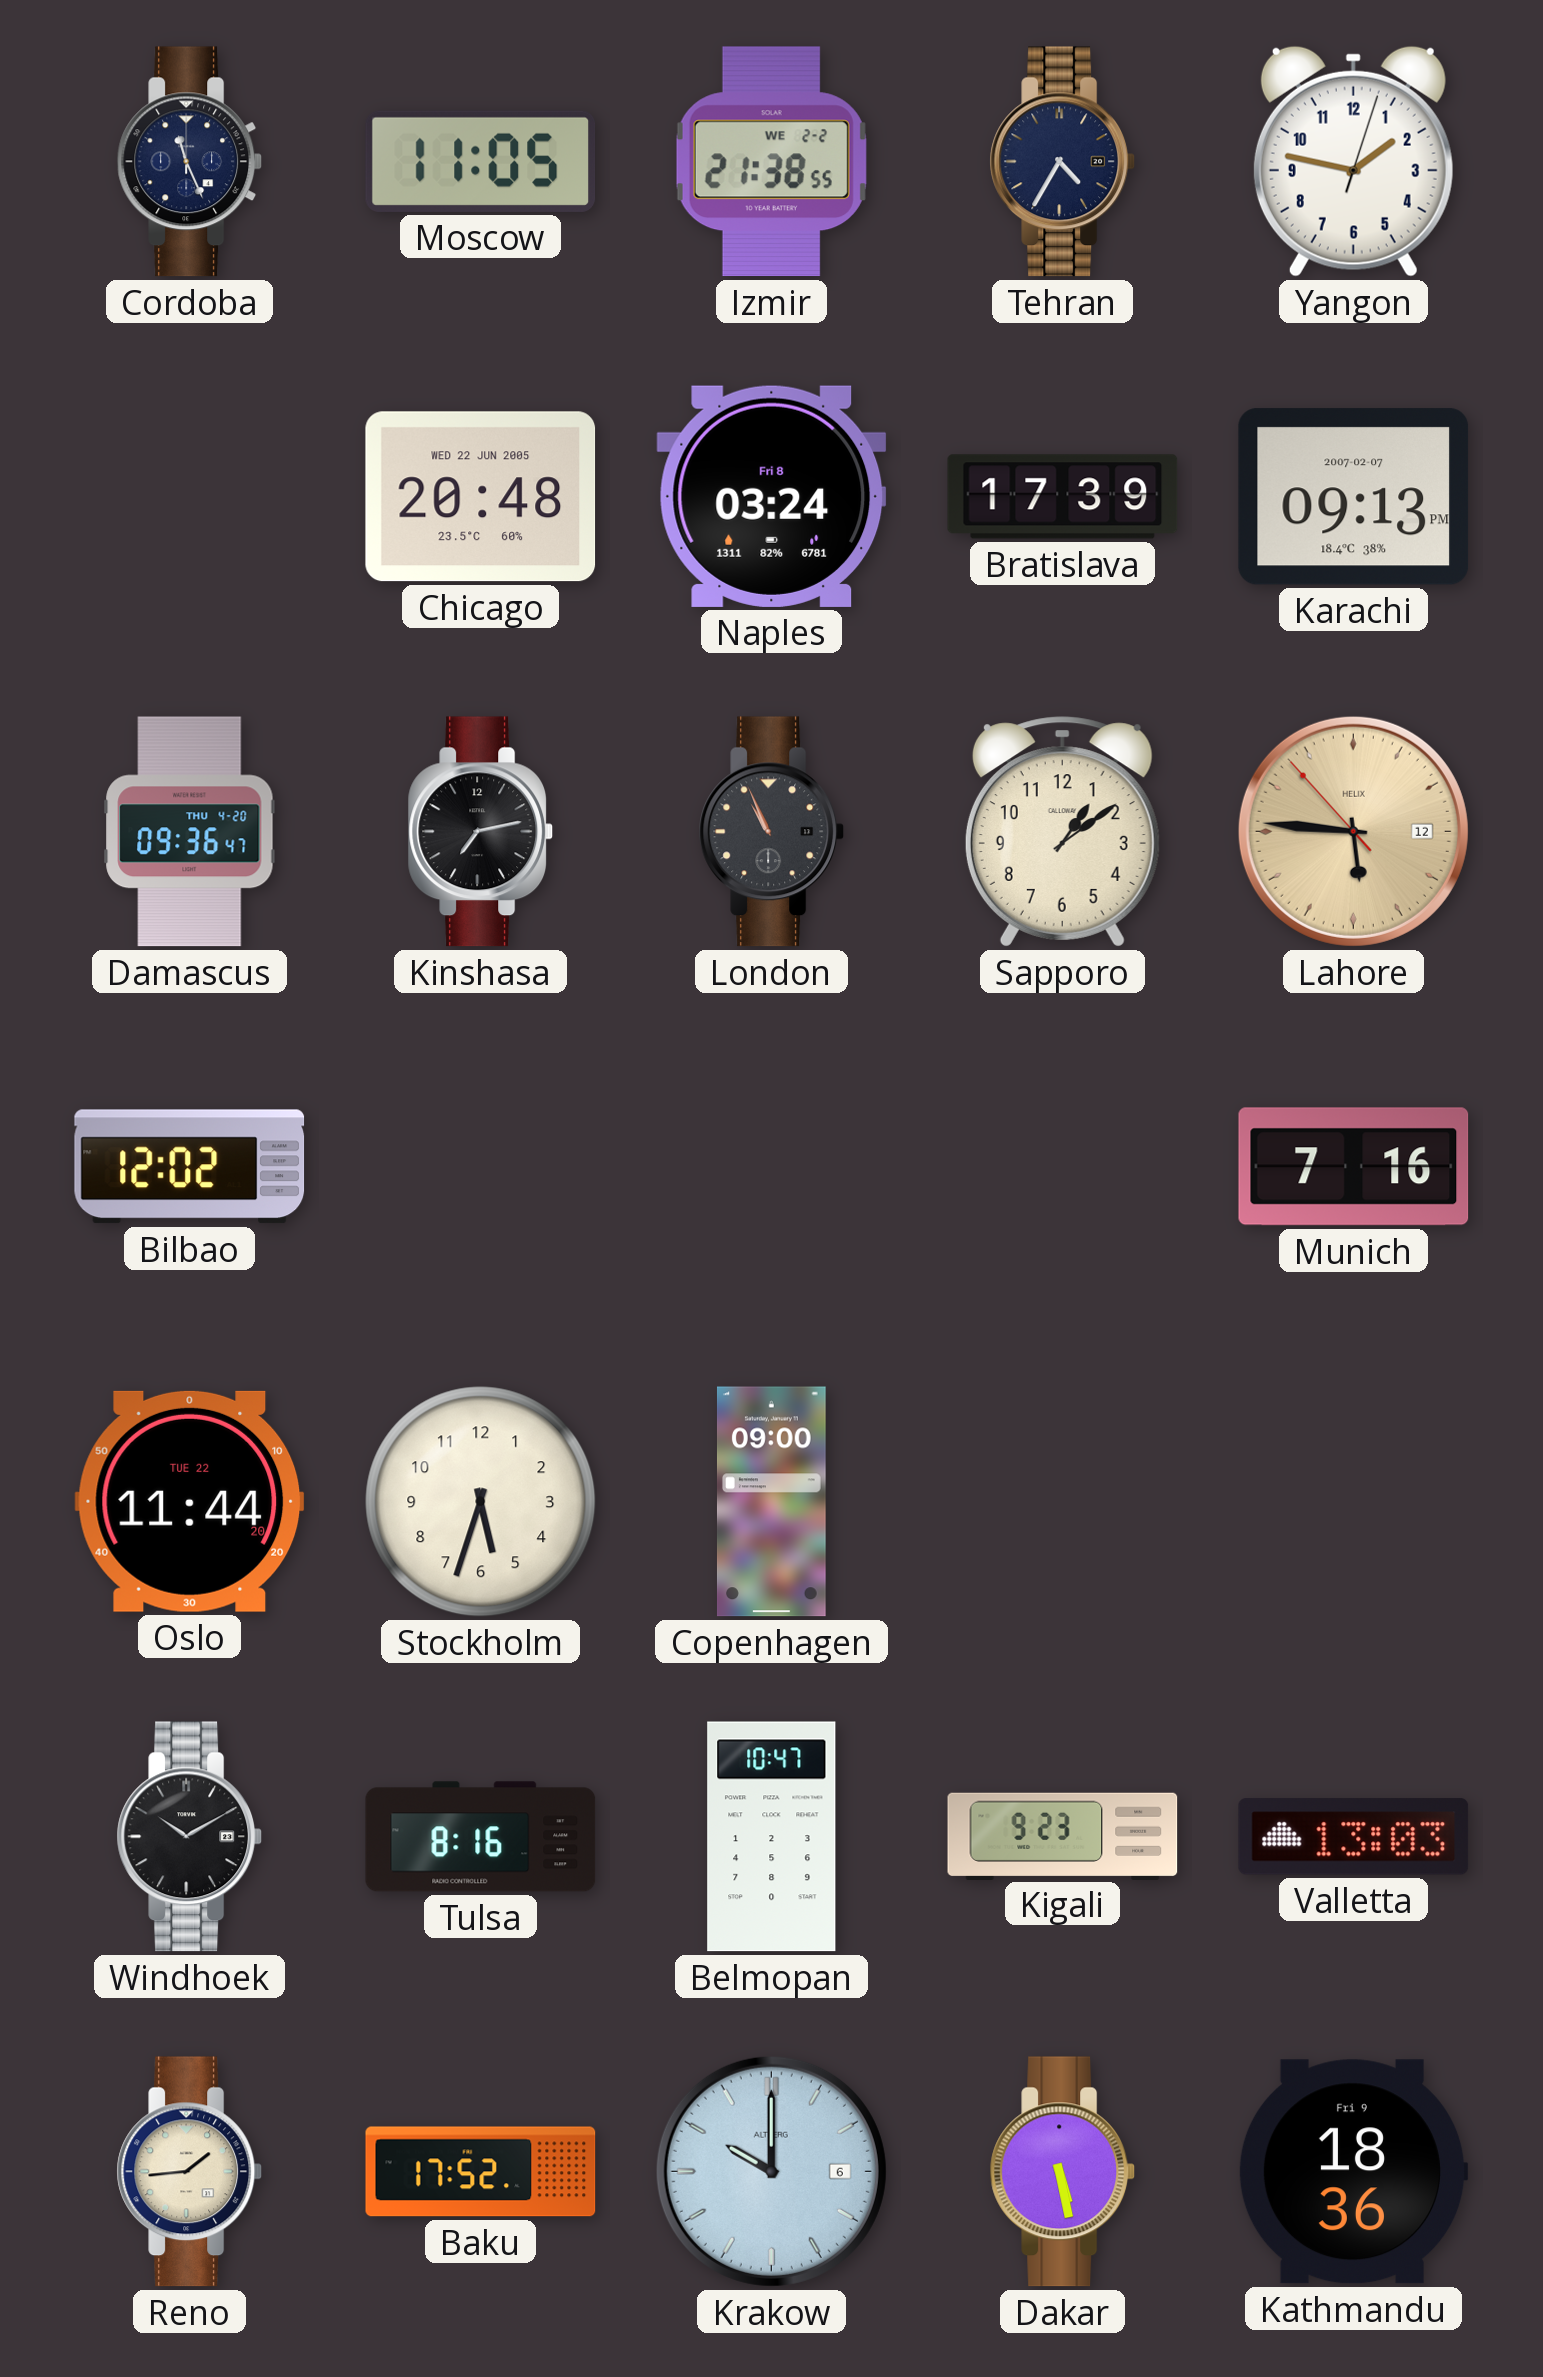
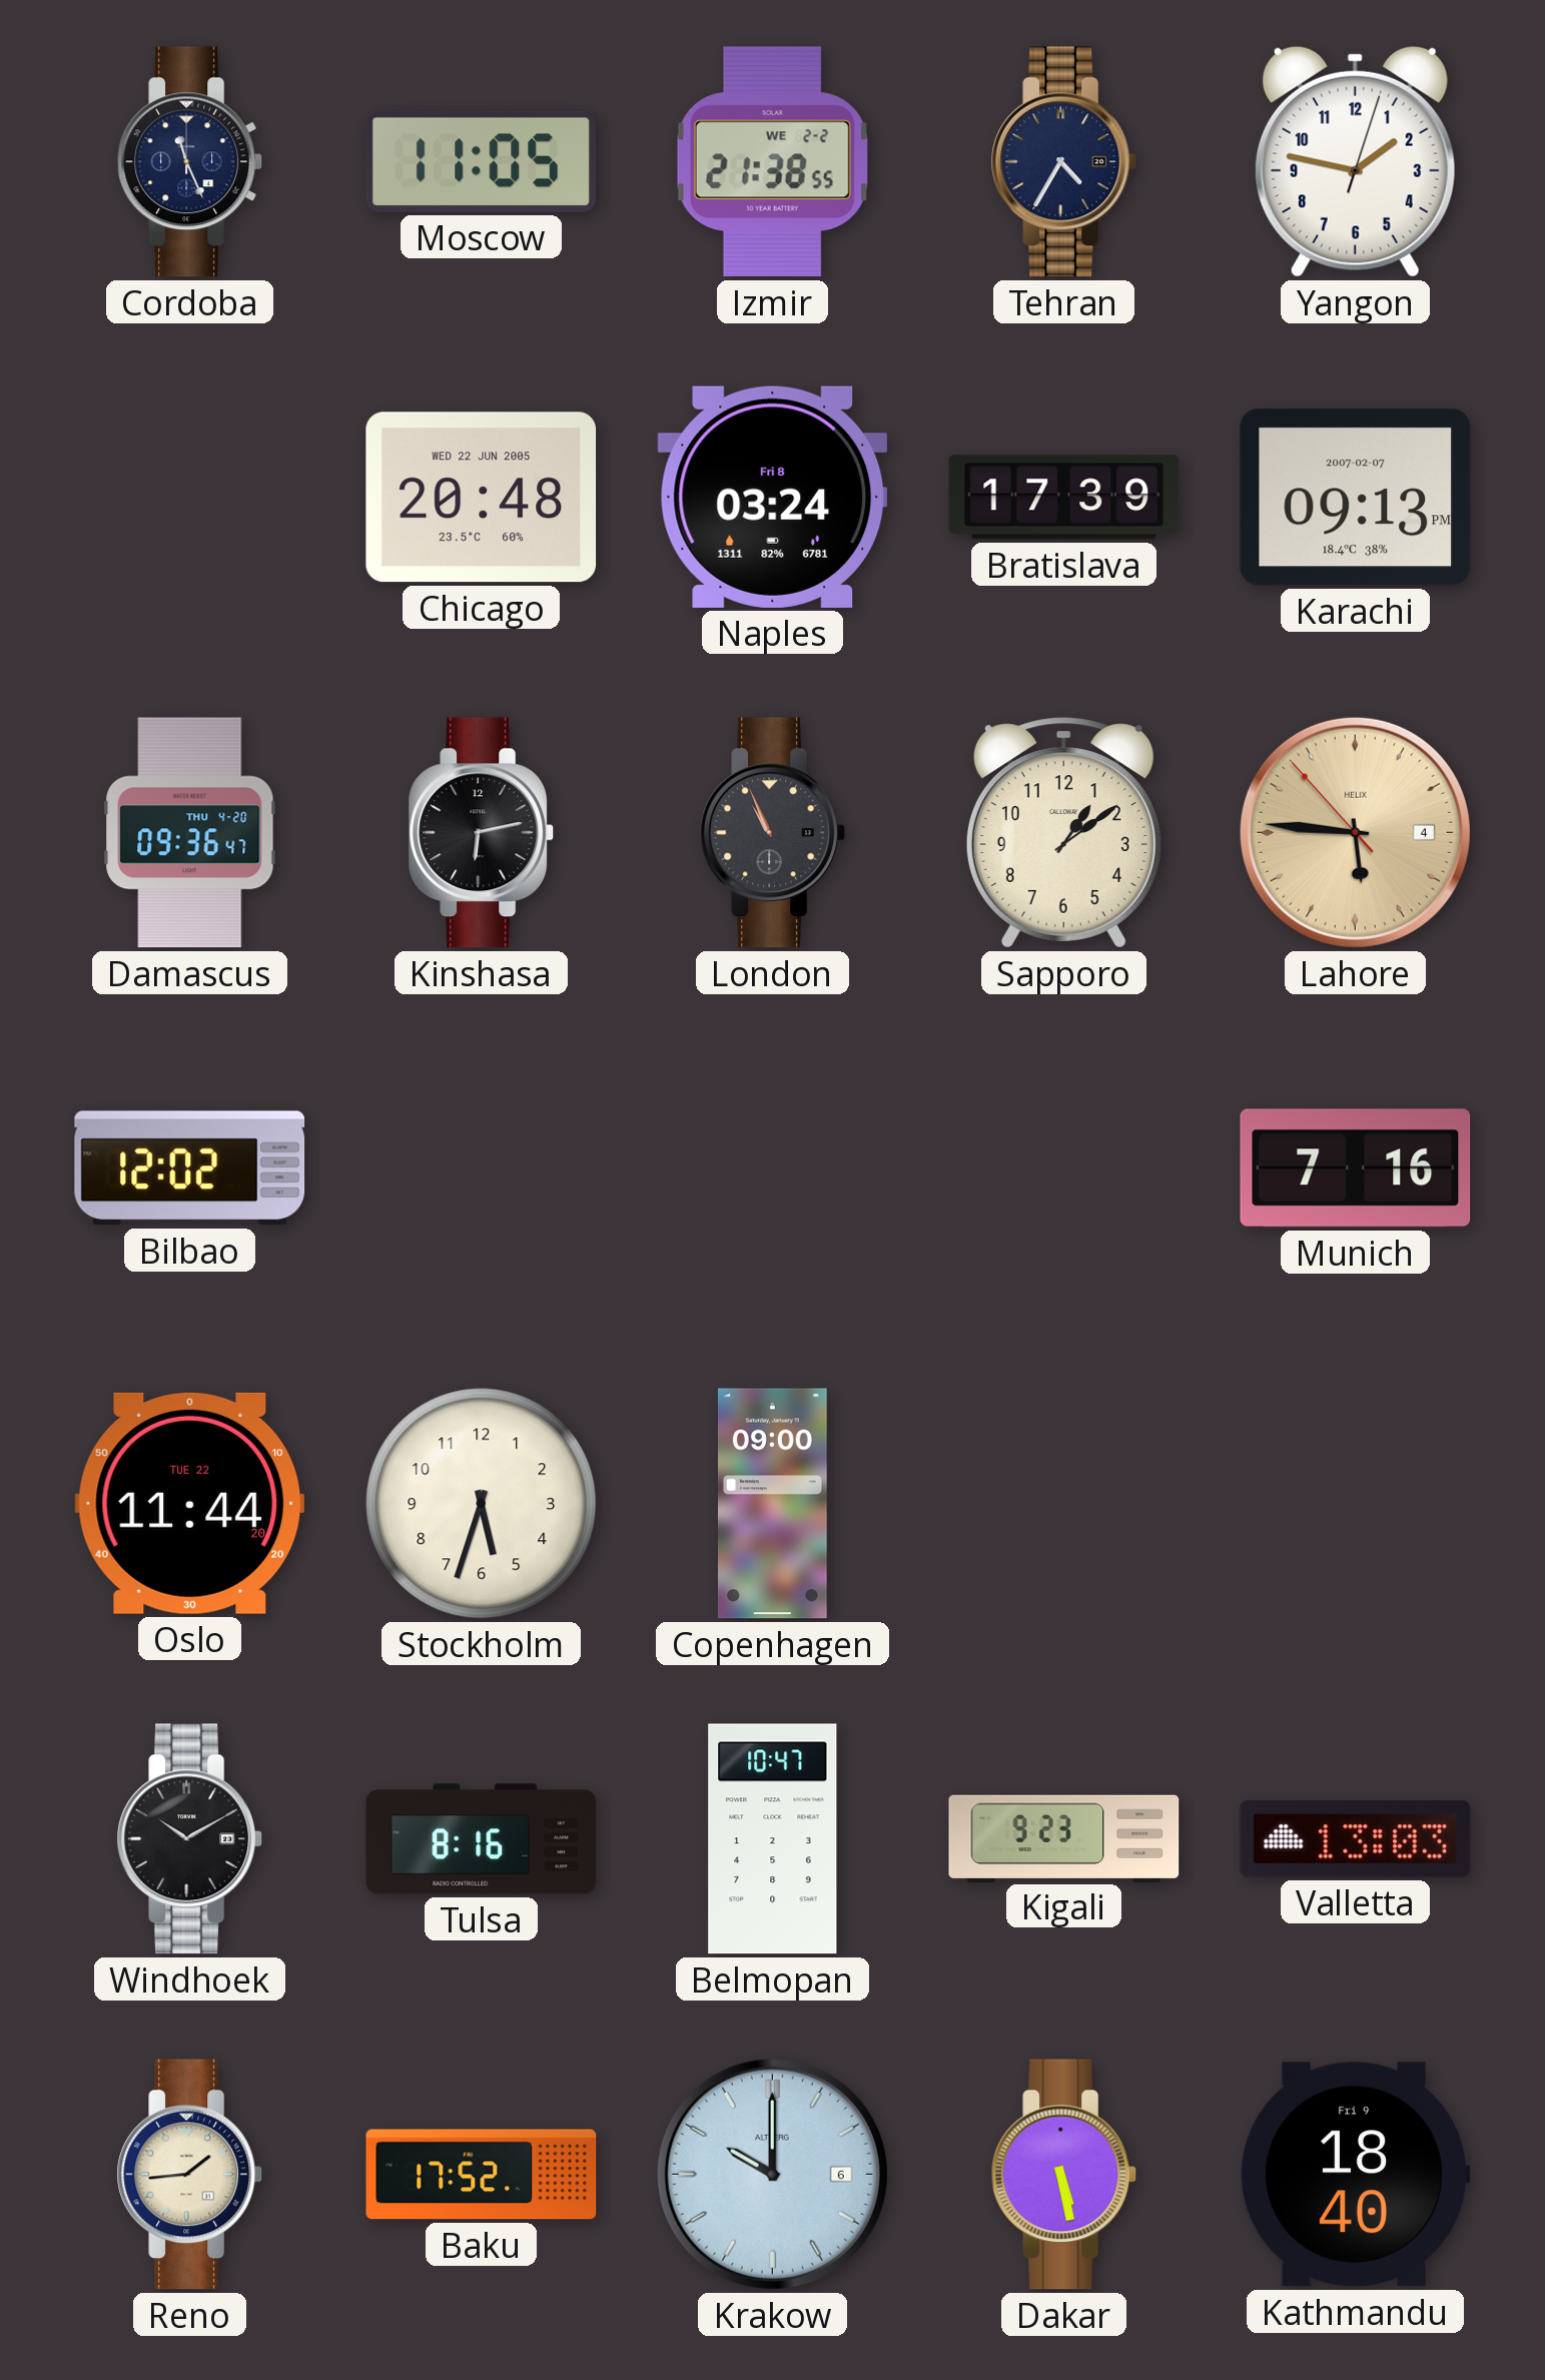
Kinshasa: 7:13 -> 6:13 (482, 833)
Lahore date: 12 -> 4 (1355, 832)
Kathmandu: 18:36 -> 18:40 (1355, 2175)
